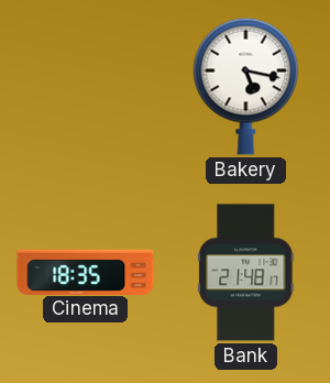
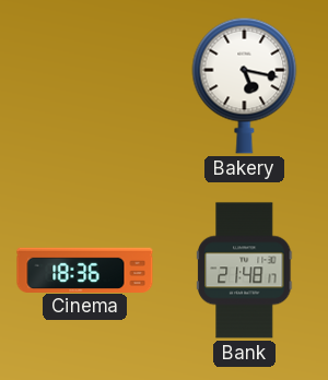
Cinema: 18:35 -> 18:36 (85, 270)
